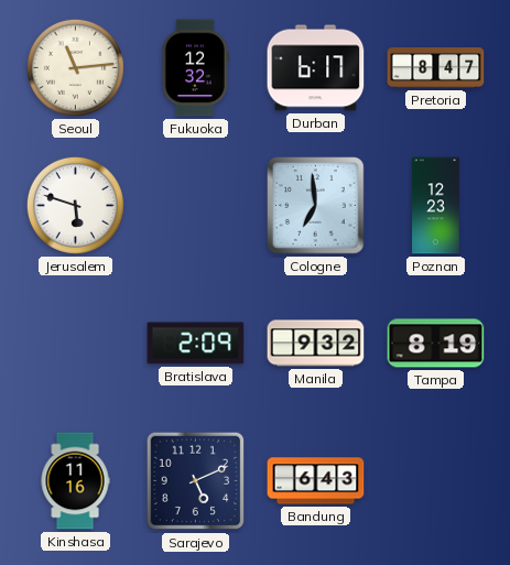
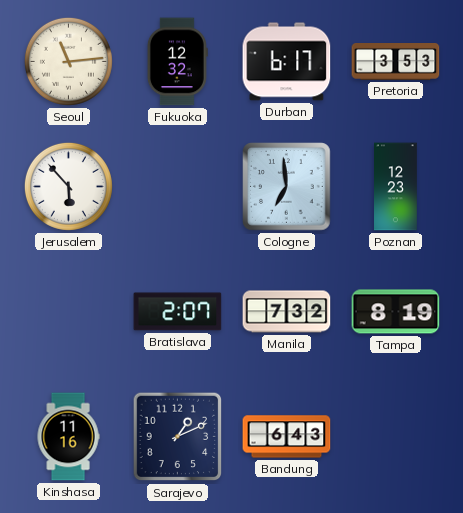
Pretoria: 8:47 -> 3:53 (396, 62)
Jerusalem: 5:48 -> 5:53 (68, 186)
Bratislava: 2:09 -> 2:07 (178, 312)
Manila: 9:32 -> 7:32 (287, 312)
Sarajevo: 5:11 -> 1:11 (178, 437)
